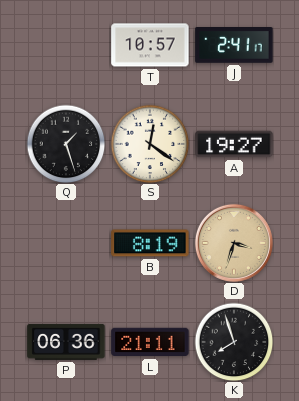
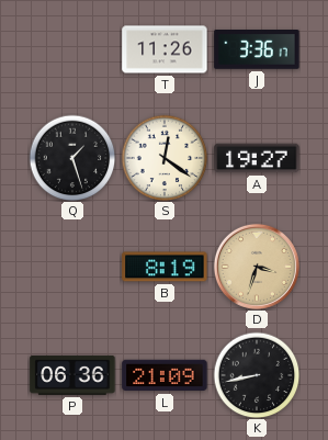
T: 10:57 -> 11:26 (165, 49)
J: 2:41 -> 3:36 (257, 50)
L: 21:11 -> 21:09 (165, 375)
K: 7:57 -> 8:43 (257, 375)
